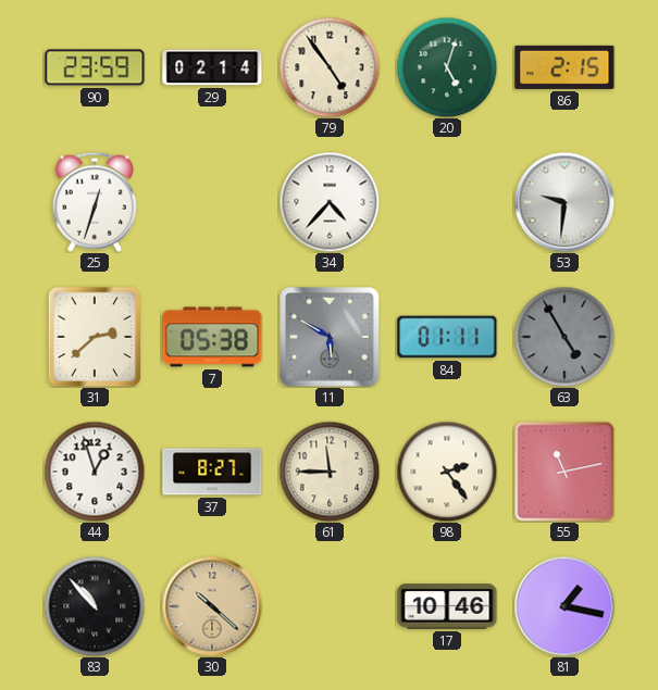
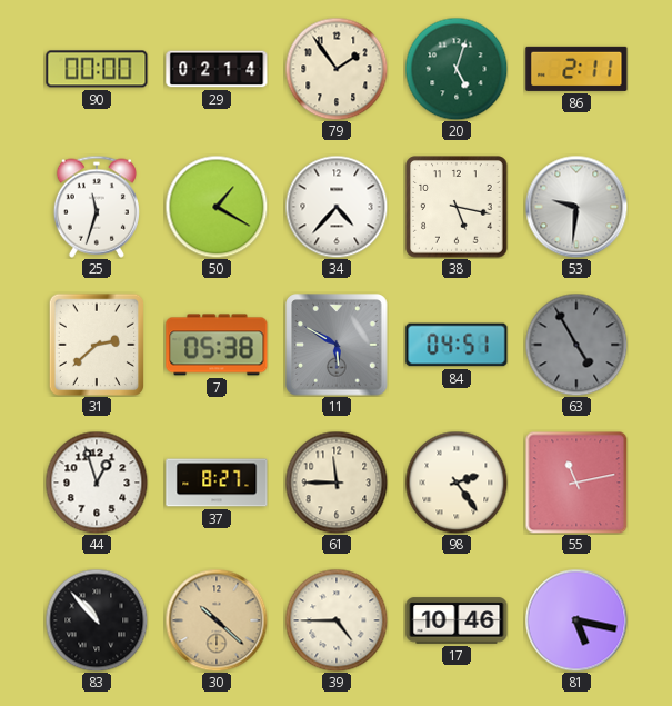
90: 23:59 -> 00:00 (97, 69)
79: 4:54 -> 1:54 (337, 69)
86: 2:15 -> 2:11 (576, 69)
25: 12:33 -> 11:33 (97, 207)
50: none -> 1:20 (217, 207)
38: none -> 5:17 (457, 207)
84: 01:11 -> 04:51 (457, 345)
39: none -> 4:45 (337, 620)
81: 1:17 -> 5:17 (576, 620)
